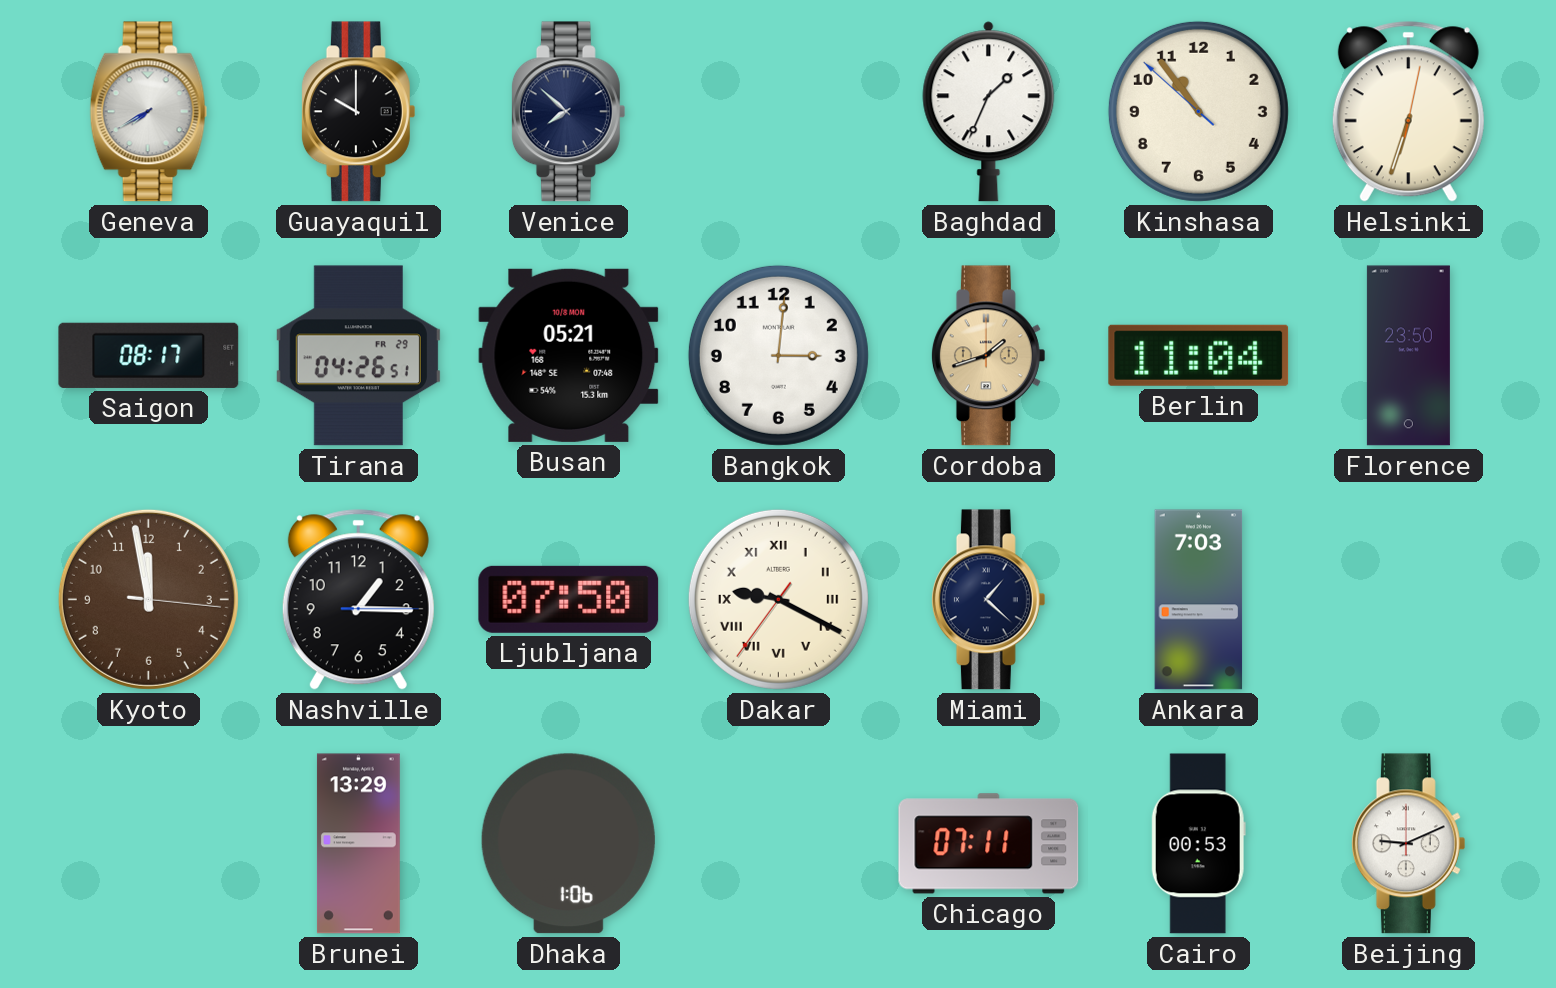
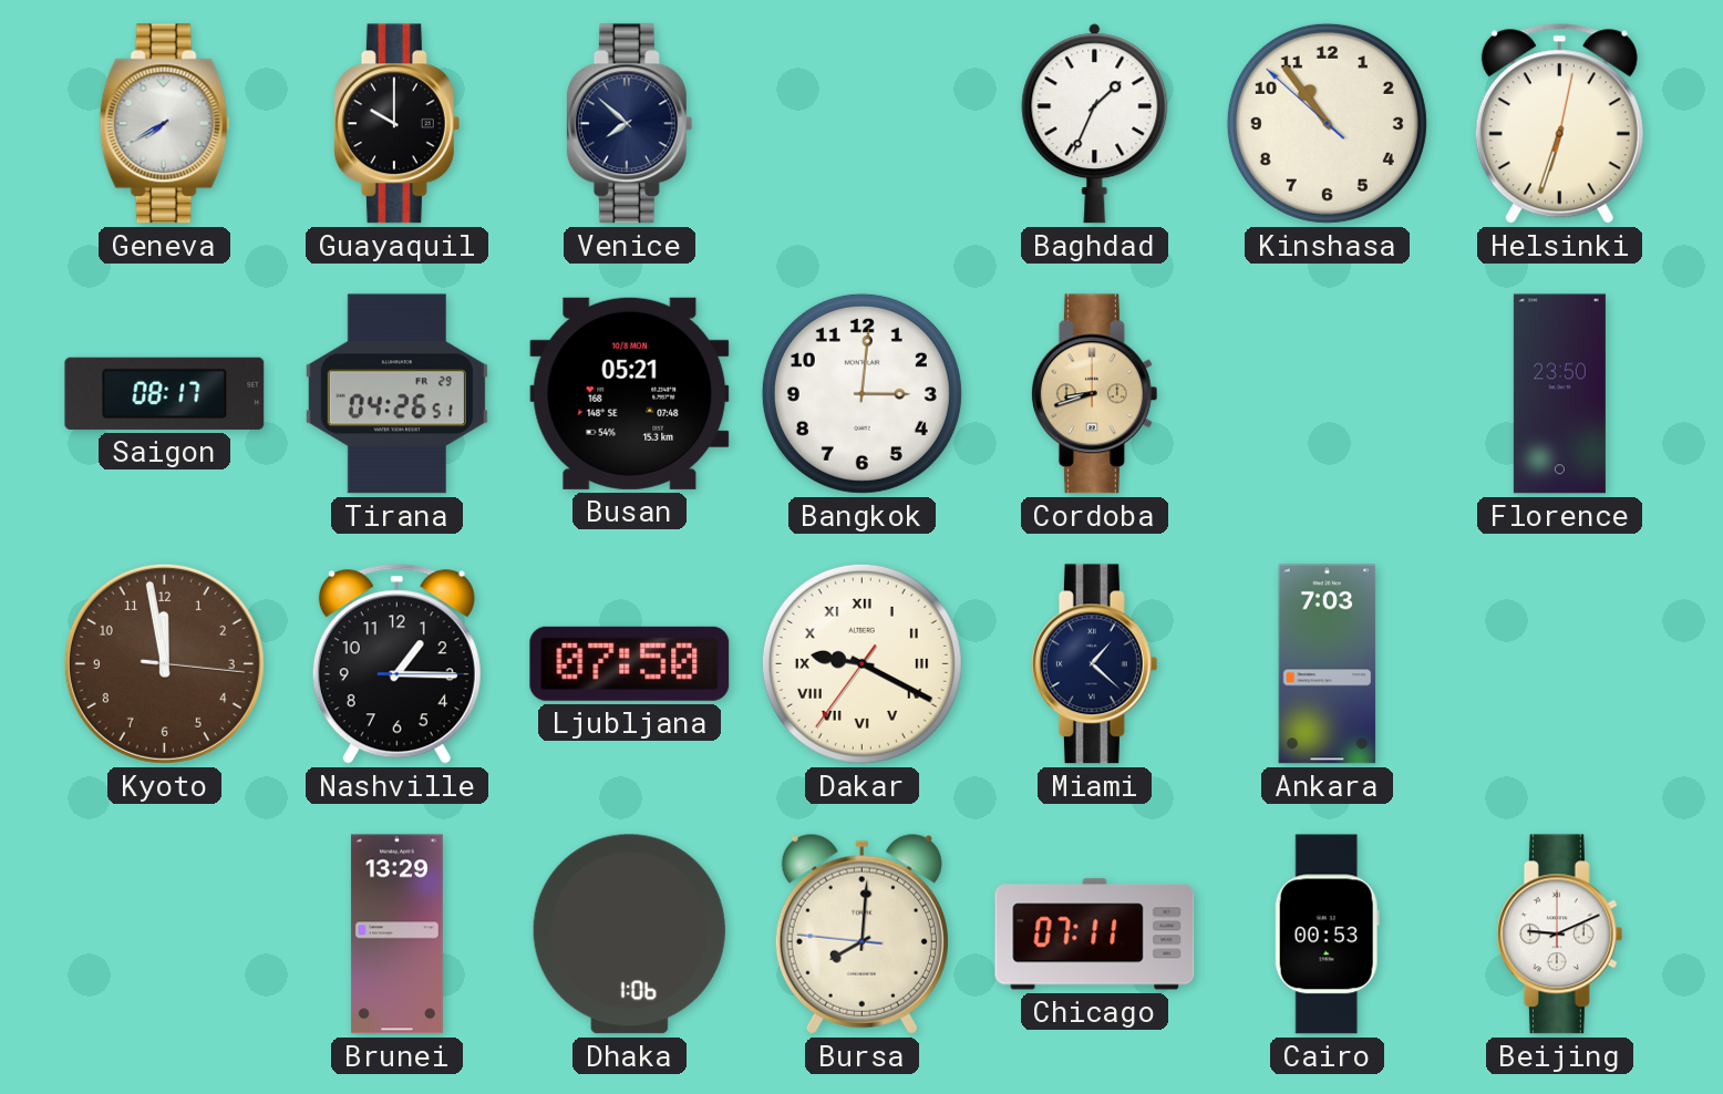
Cordoba: 1:42 -> 8:42 (1094, 394)
Berlin: 11:04 -> none (1199, 355)
Bursa: none -> 8:00 (862, 933)
